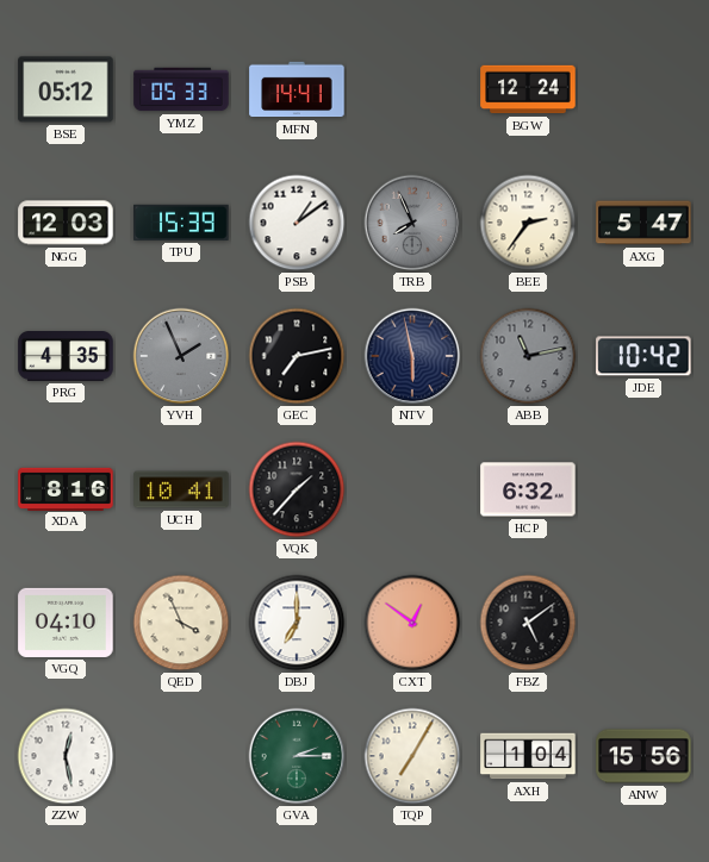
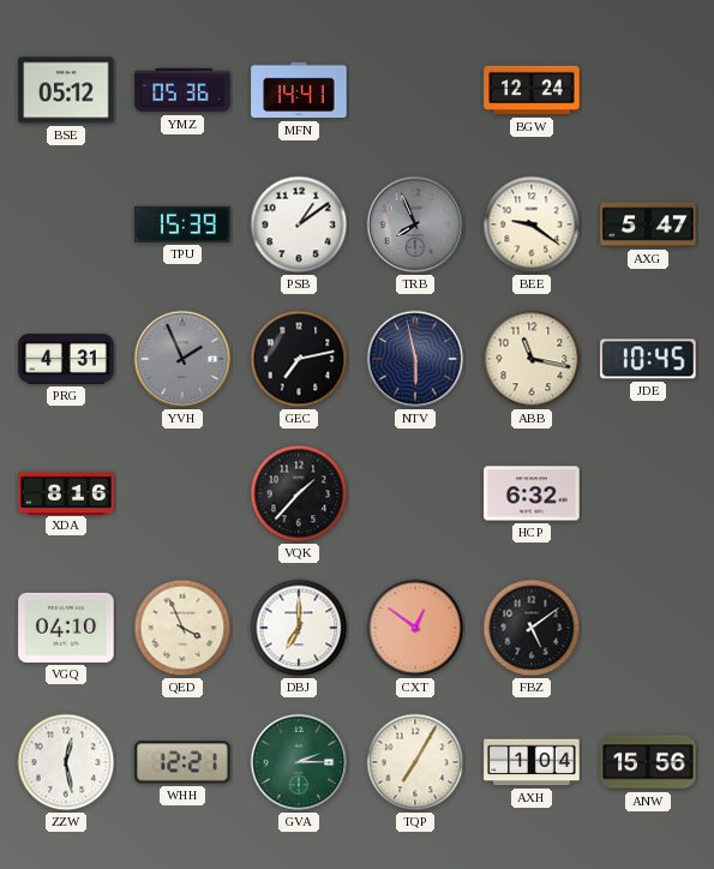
YMZ: 05:33 -> 05:36 (182, 90)
NGG: 12:03 -> none (66, 223)
BEE: 2:36 -> 9:21 (532, 224)
PRG: 4:35 -> 4:31 (66, 360)
ABB: 11:13 -> 11:17 (532, 359)
ABB dial: grey -> cream (532, 359)
JDE: 10:42 -> 10:45 (648, 359)
UCH: 10:41 -> none (181, 489)
WHH: none -> 12:21 (182, 762)
